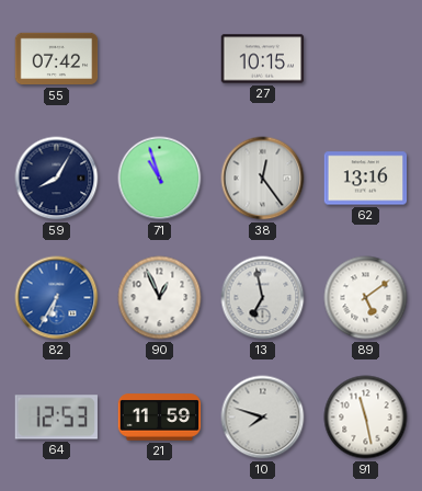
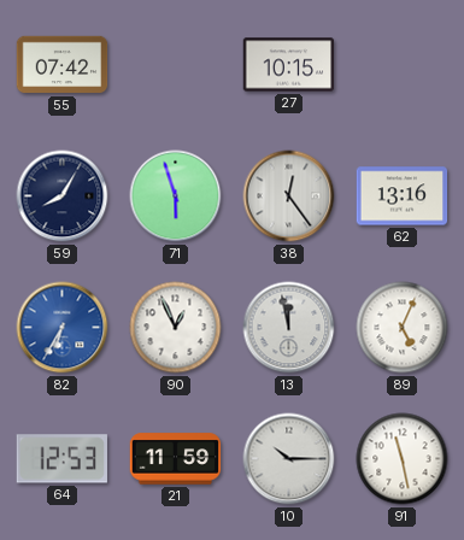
71: 10:57 -> 5:57 (176, 196)
13: 6:58 -> 11:58 (289, 328)
89: 5:09 -> 5:04 (403, 328)
10: 7:48 -> 10:15 (289, 459)
